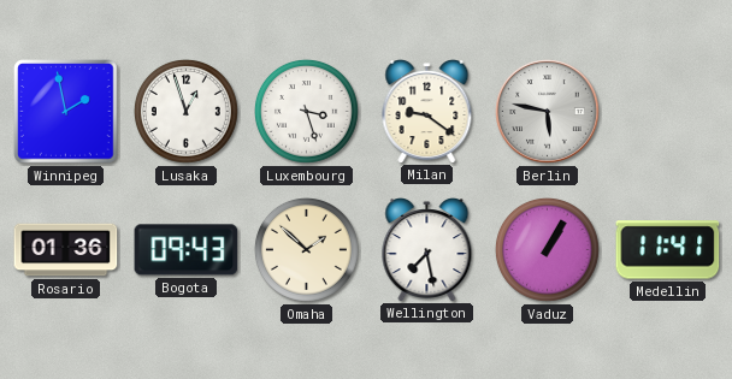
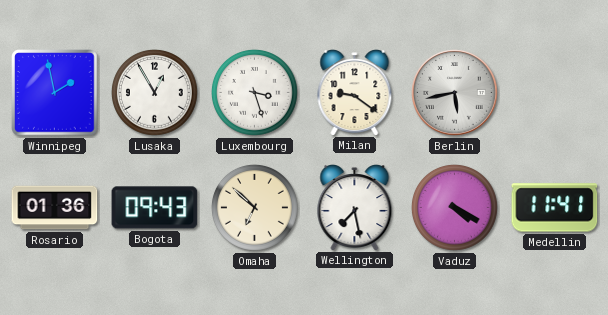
Lusaka: 12:57 -> 12:55 (155, 93)
Berlin: 5:47 -> 5:43 (455, 93)
Omaha: 1:52 -> 6:52 (255, 208)
Vaduz: 1:05 -> 4:20 (455, 208)
